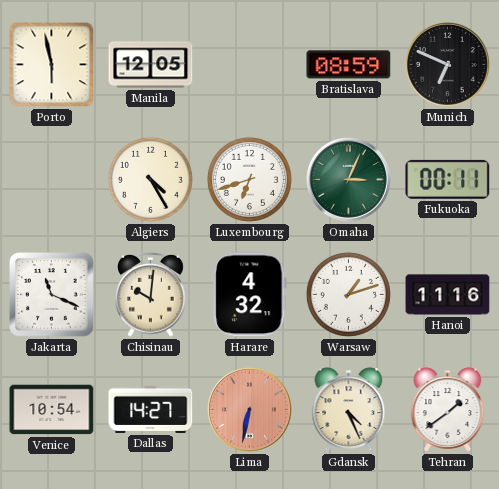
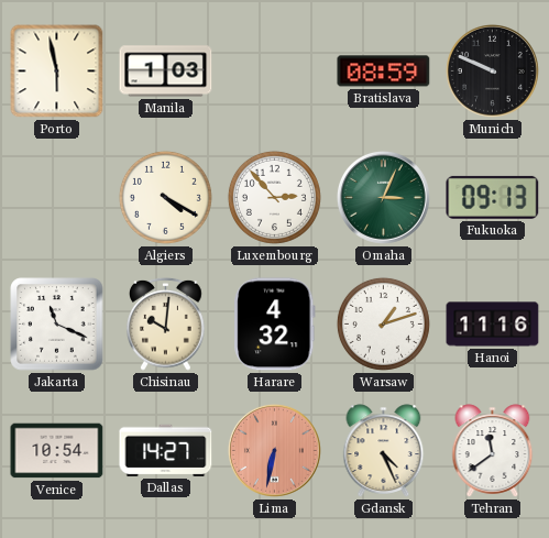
Manila: 12:05 -> 1:03 (166, 72)
Munich: 6:49 -> 9:49 (492, 70)
Algiers: 4:25 -> 4:20 (165, 197)
Luxembourg: 6:42 -> 2:53 (274, 197)
Fukuoka: 00:11 -> 09:13 (493, 197)
Tehran: 1:39 -> 11:39 (493, 451)
